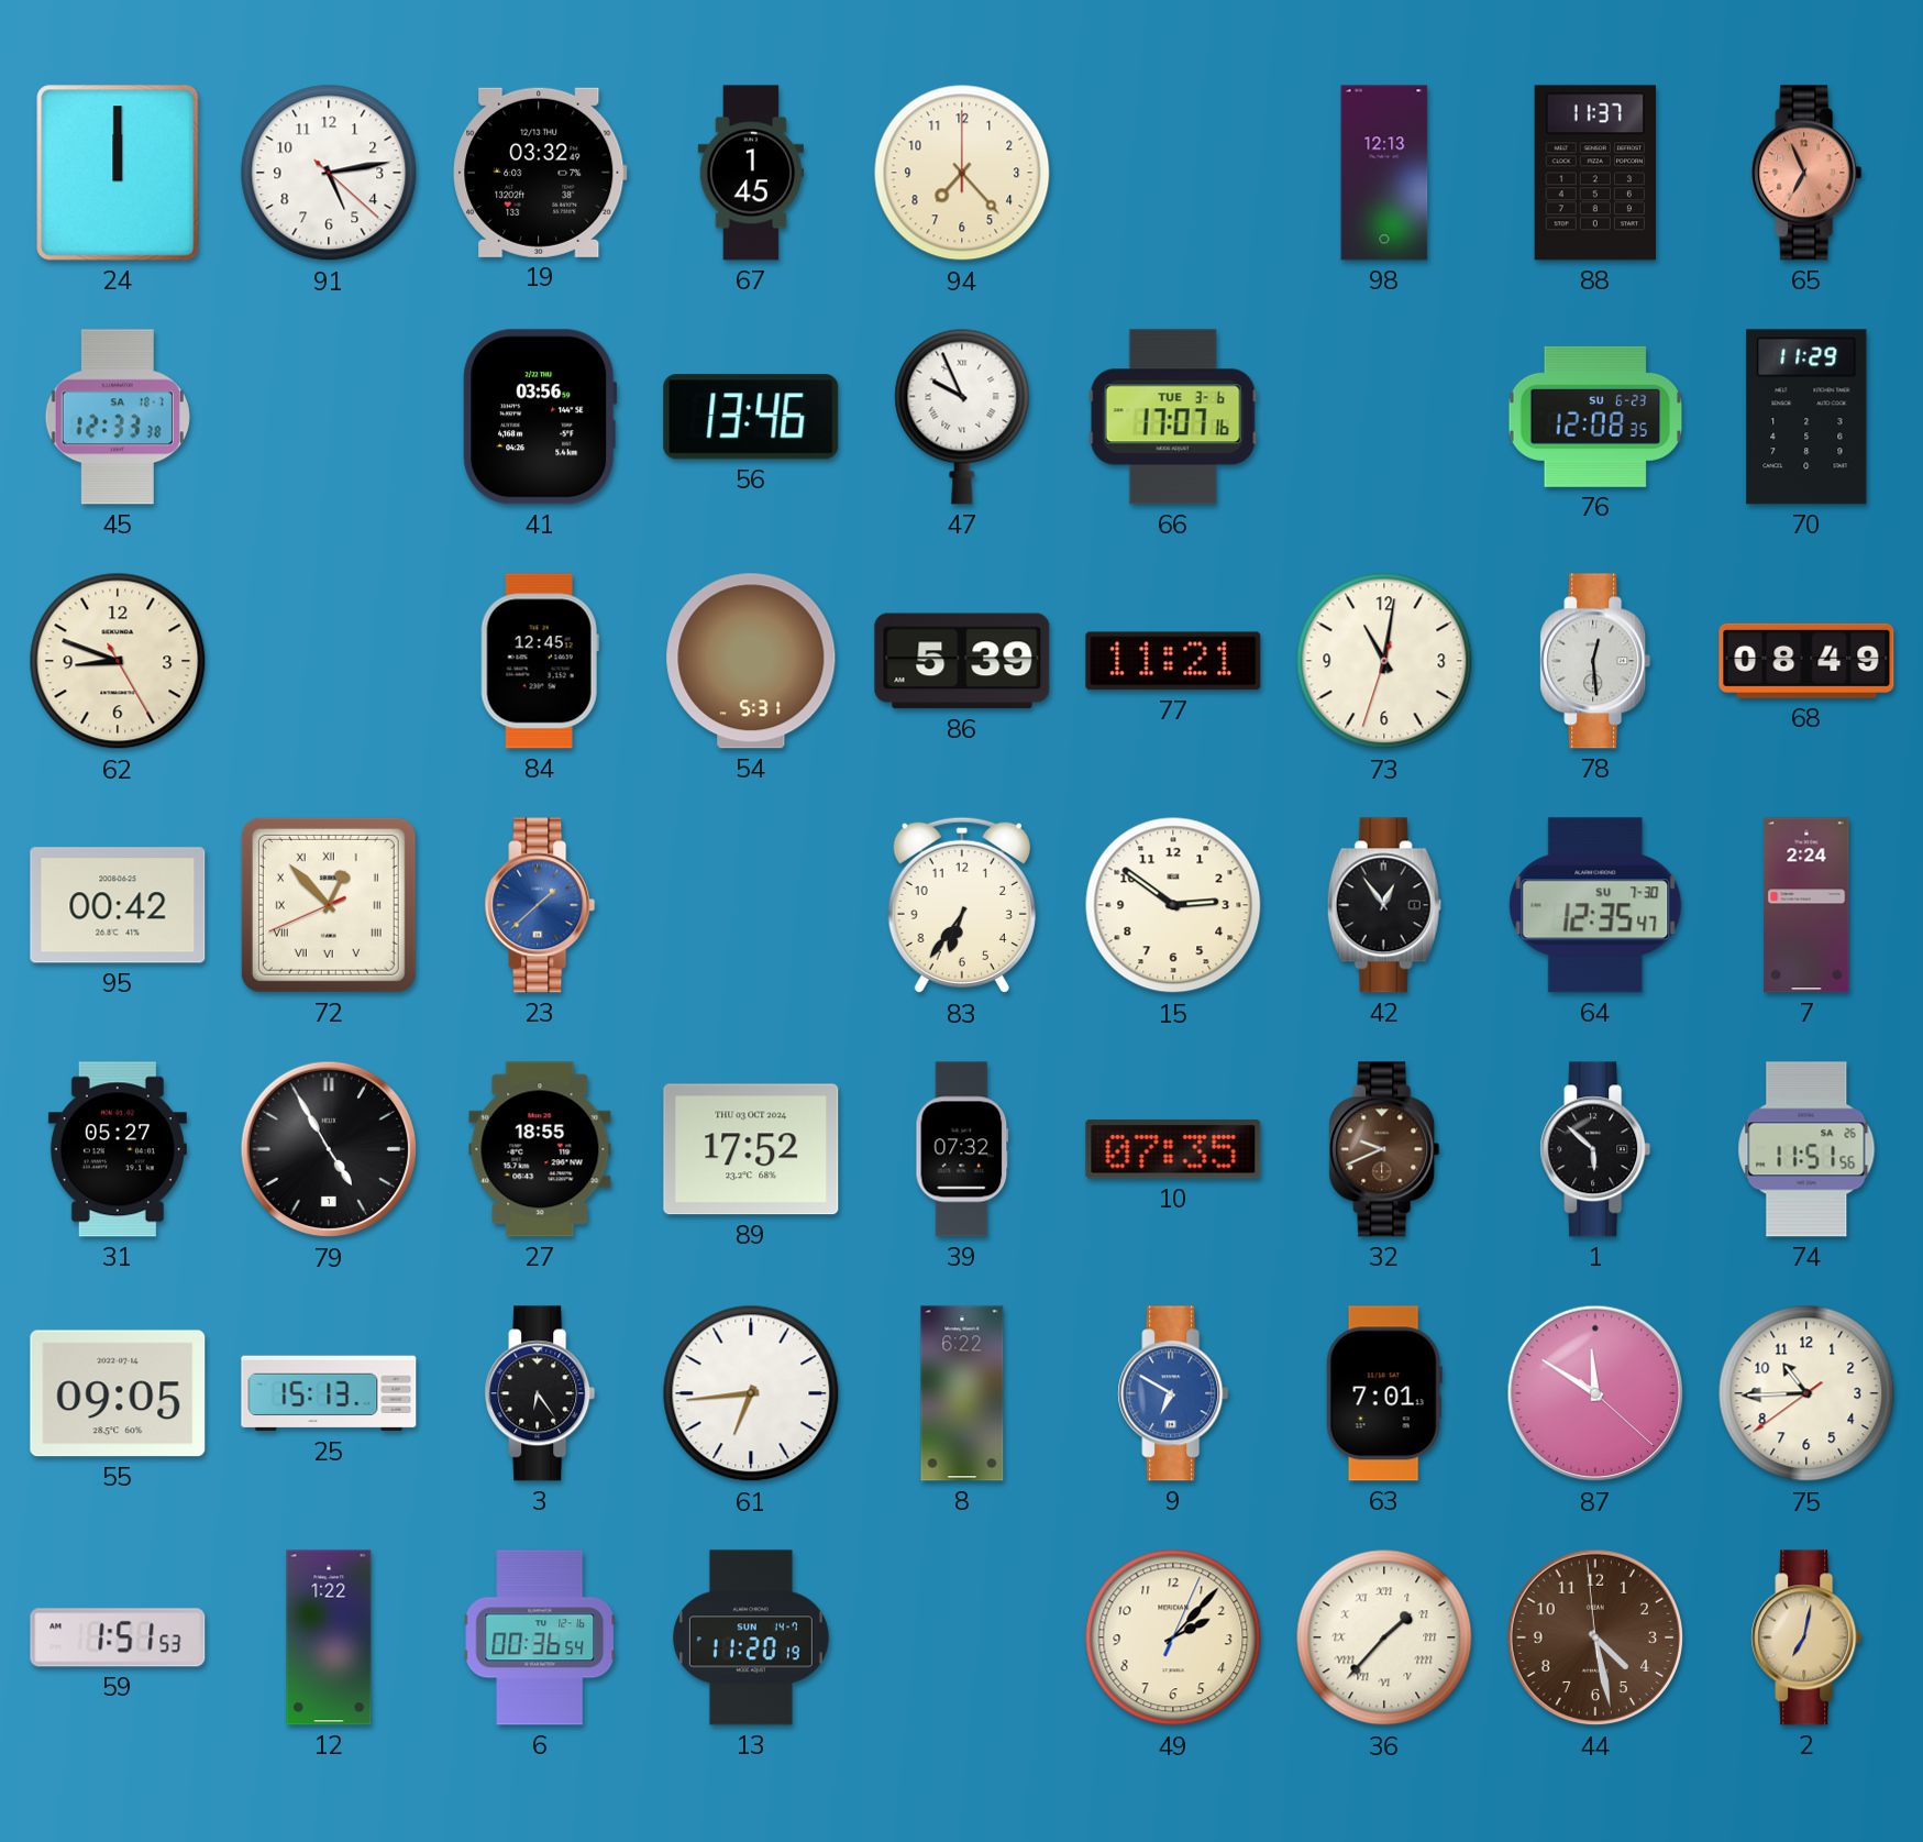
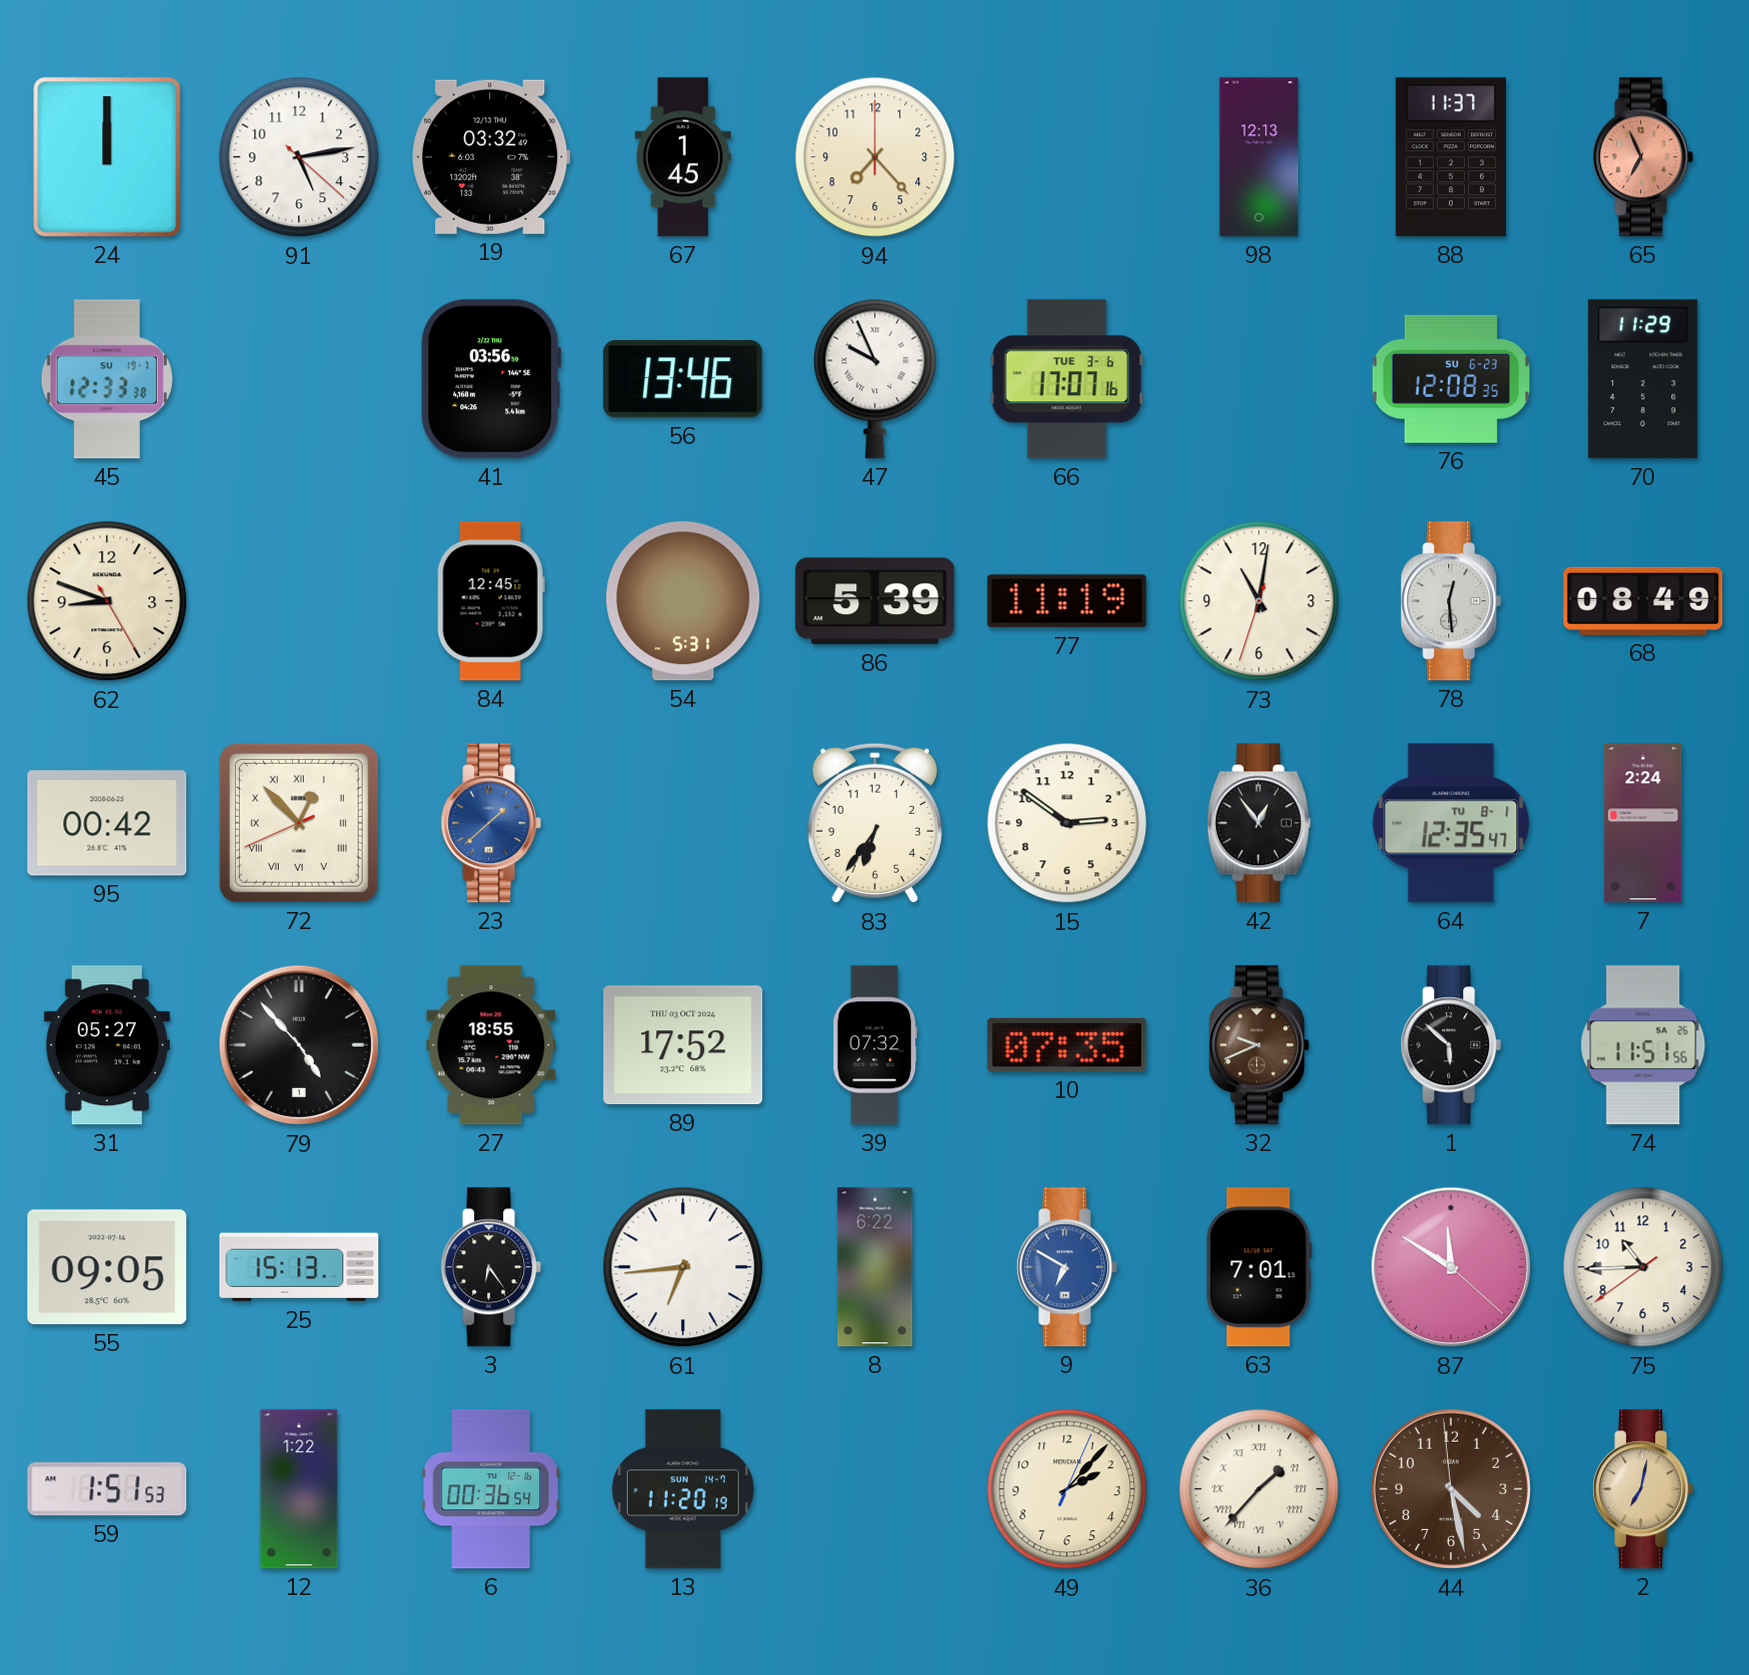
45 date: SA 18-7 -> SU 19-7 (107, 379)
77: 11:21 -> 11:19 (1067, 601)
64 date: SU 7-30 -> TU 8-1 (1451, 823)
79: 4:55 -> 4:53 (299, 1045)
